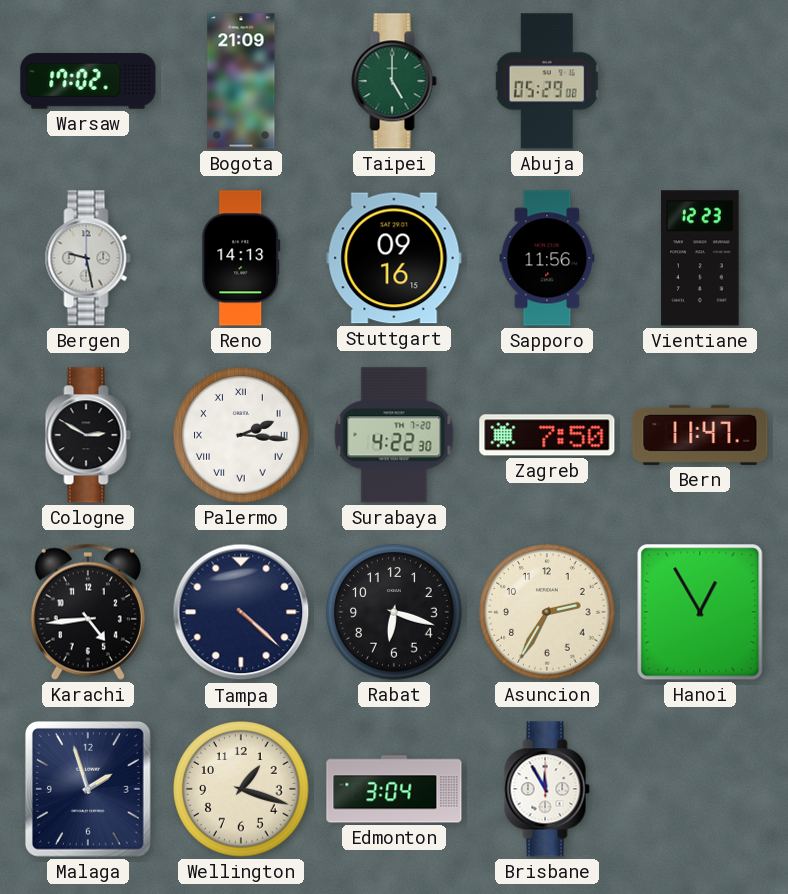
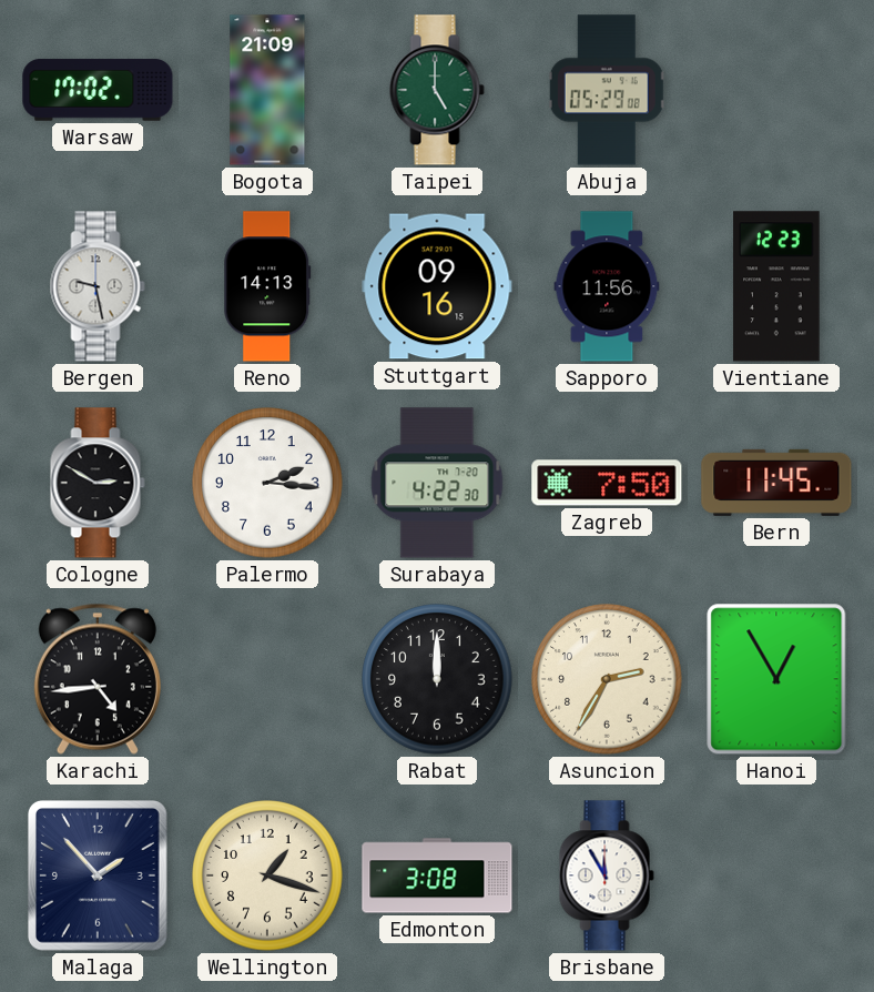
Palermo numerals: Roman -> Arabic (267, 483)
Bern: 11:47 -> 11:45 (776, 483)
Tampa: 4:22 -> none (241, 612)
Rabat: 6:18 -> 12:00 (437, 679)
Malaga: 1:57 -> 1:53 (98, 877)
Edmonton: 3:04 -> 3:08 (437, 875)
